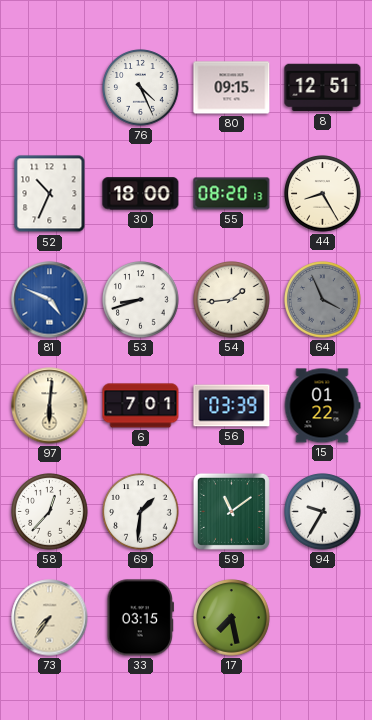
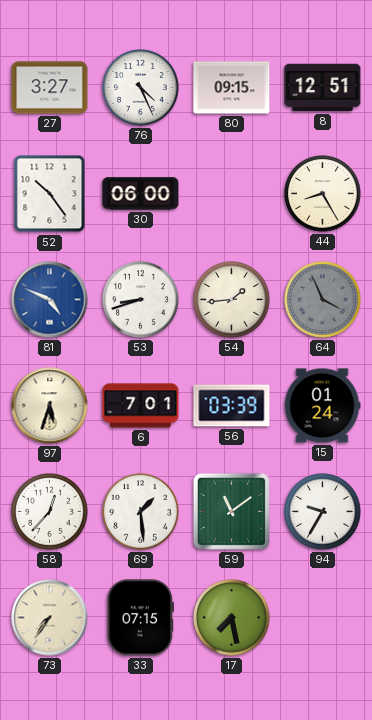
27: none -> 3:27 (50, 88)
52: 10:34 -> 10:24 (50, 194)
30: 18:00 -> 06:00 (141, 194)
55: 08:20 -> none (232, 194)
97: 6:01 -> 5:33 (50, 406)
15: 01:22 -> 01:24 (322, 406)
69: 1:31 -> 1:29 (141, 512)
33: 03:15 -> 07:15 (140, 618)
